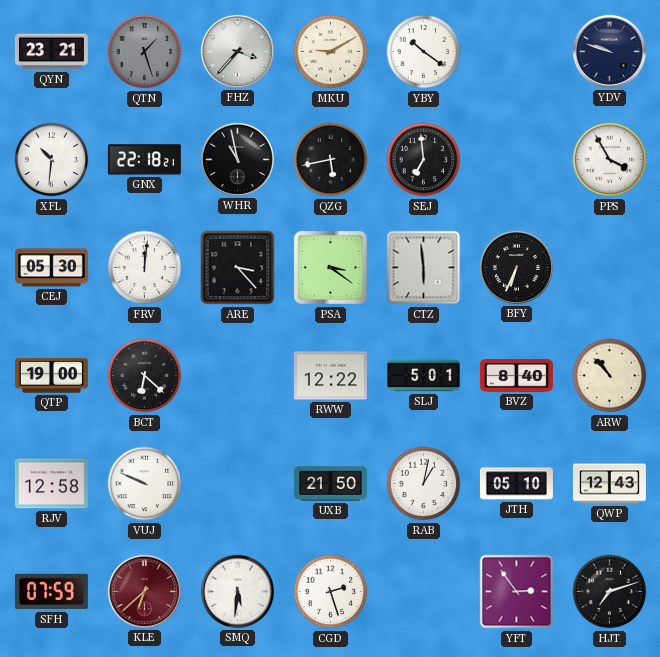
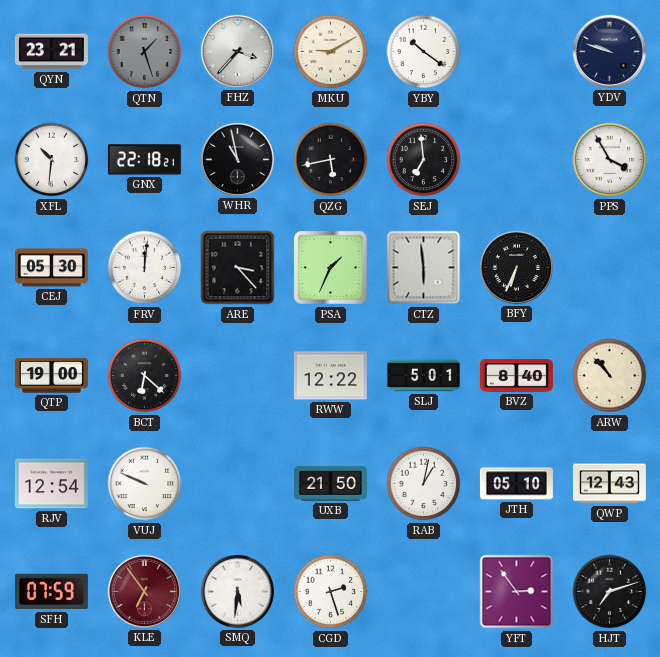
PSA: 3:21 -> 1:34 (330, 267)
RJV: 12:58 -> 12:54 (51, 484)
KLE: 6:38 -> 6:54 (144, 591)
